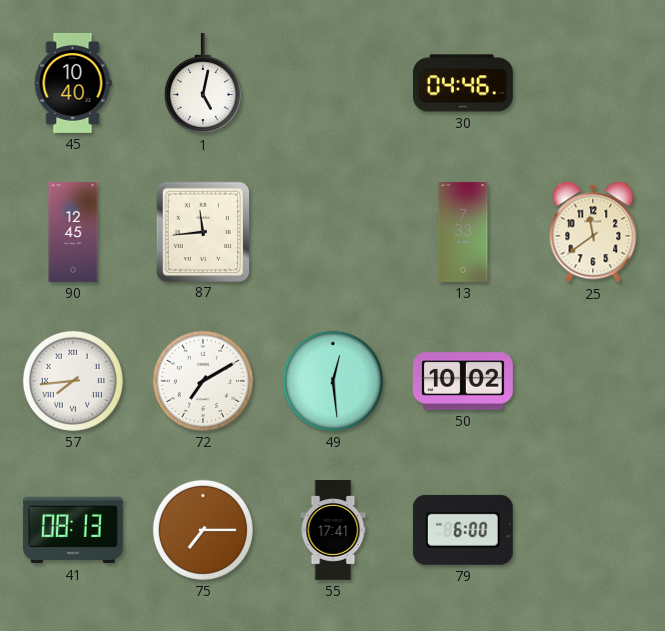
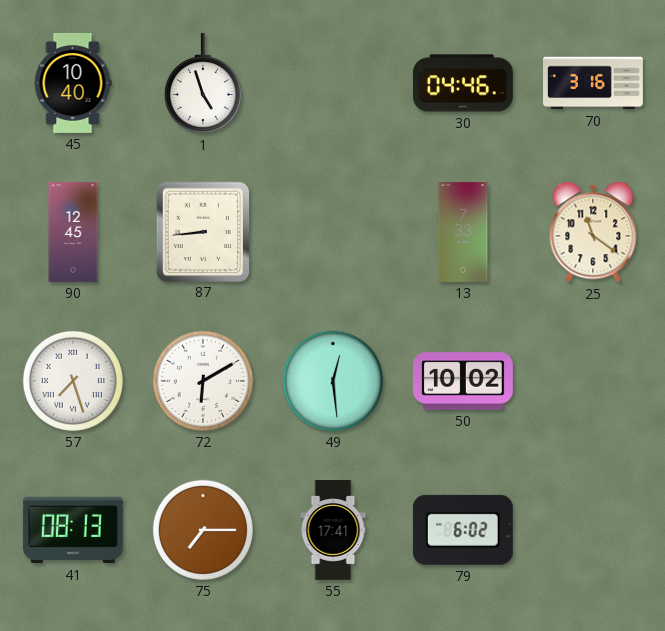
1: 5:02 -> 4:57 (203, 83)
70: none -> 3:16 (594, 83)
87: 11:44 -> 8:44 (202, 231)
25: 11:39 -> 11:21 (593, 232)
57: 7:44 -> 7:27 (73, 381)
72: 7:10 -> 6:10 (203, 381)
79: 6:00 -> 6:02 (463, 530)
